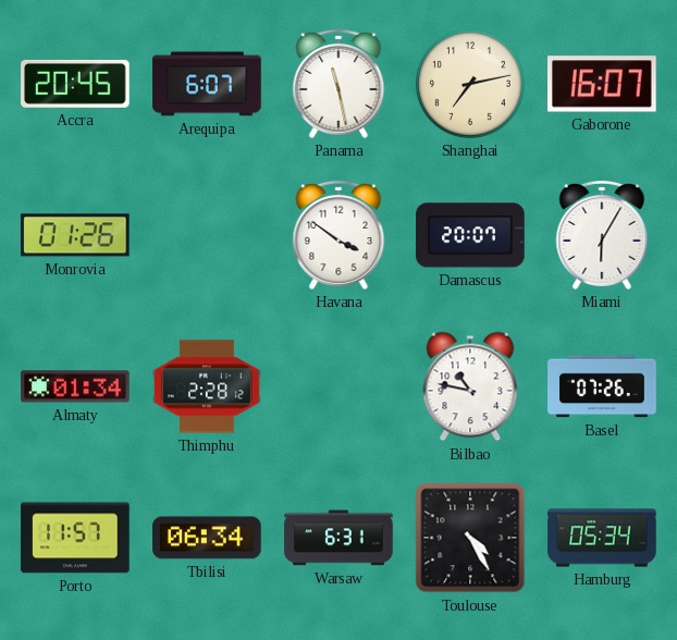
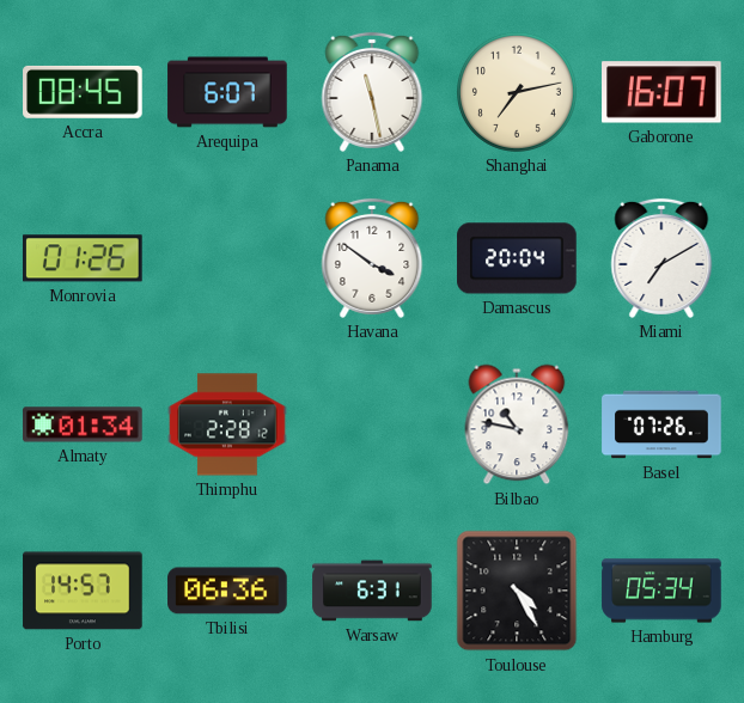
Accra: 20:45 -> 08:45 (83, 92)
Damascus: 20:07 -> 20:04 (517, 258)
Miami: 6:05 -> 7:10 (661, 258)
Porto: 11:57 -> 14:57 (83, 591)
Tbilisi: 06:34 -> 06:36 (227, 591)
